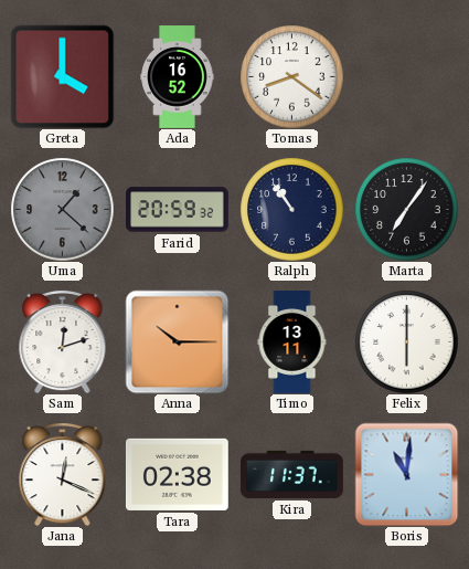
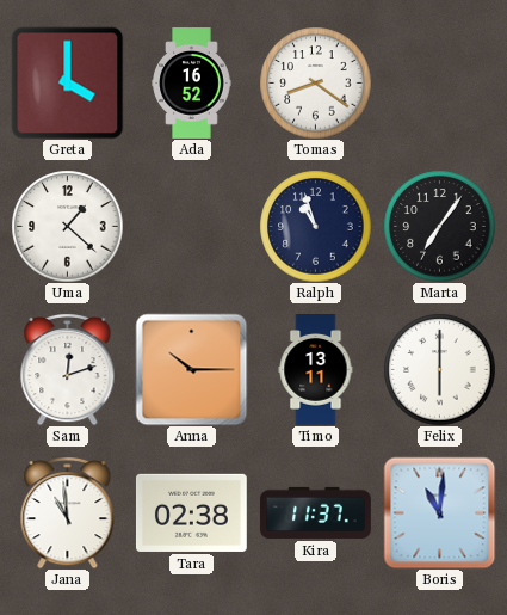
Uma dial: grey -> white (67, 226)
Farid: 20:59 -> none (178, 210)
Ralph: 10:54 -> 10:57 (315, 226)
Jana: 12:19 -> 10:59 (68, 513)
